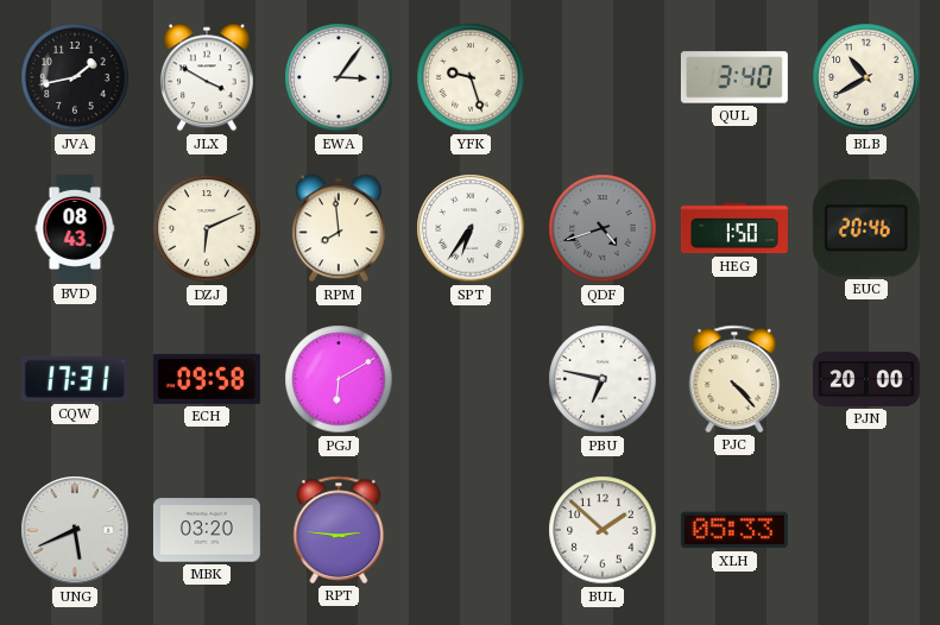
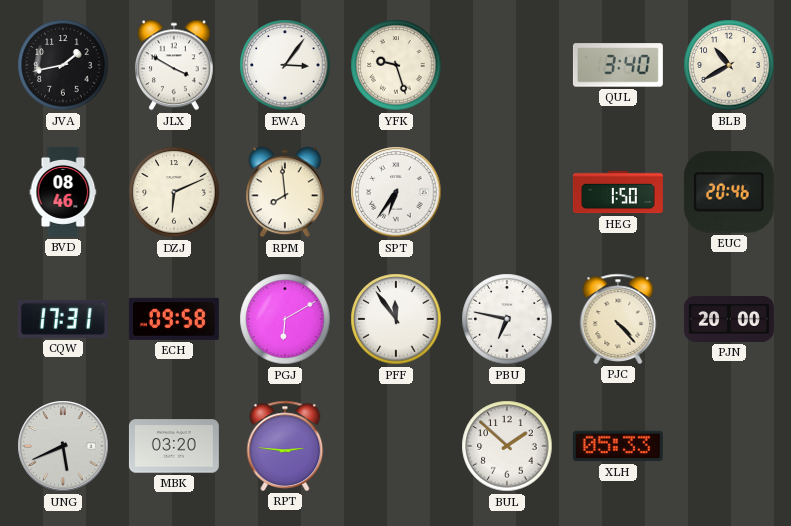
BVD: 08:43 -> 08:46 (63, 192)
QDF: 4:42 -> none (603, 228)
PFF: none -> 11:54 (396, 319)
